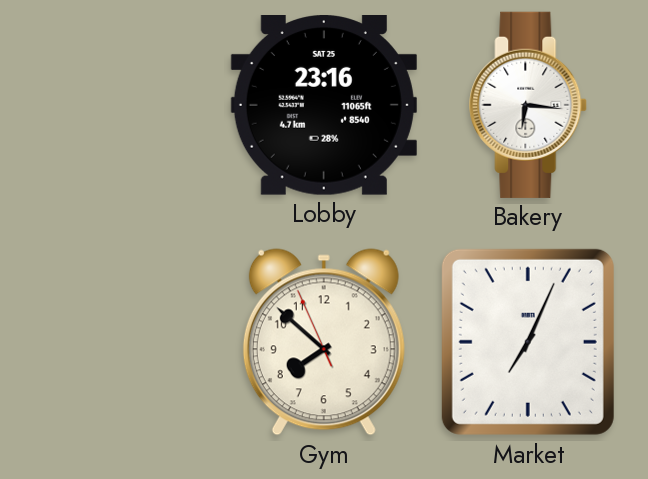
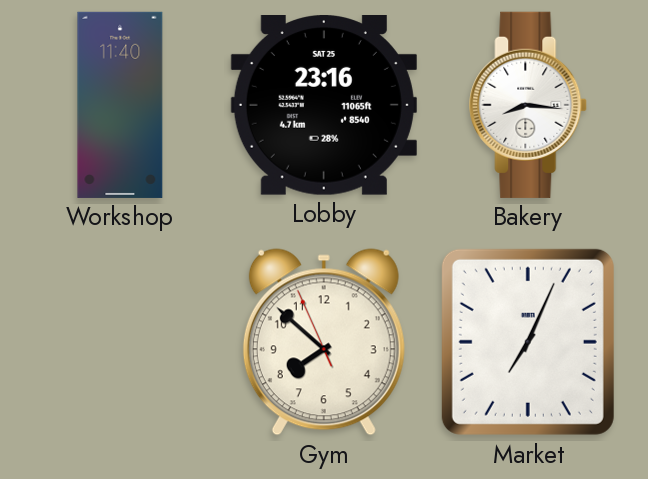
Workshop: none -> 11:40 (120, 105)
Bakery: 6:16 -> 8:16 (529, 105)
